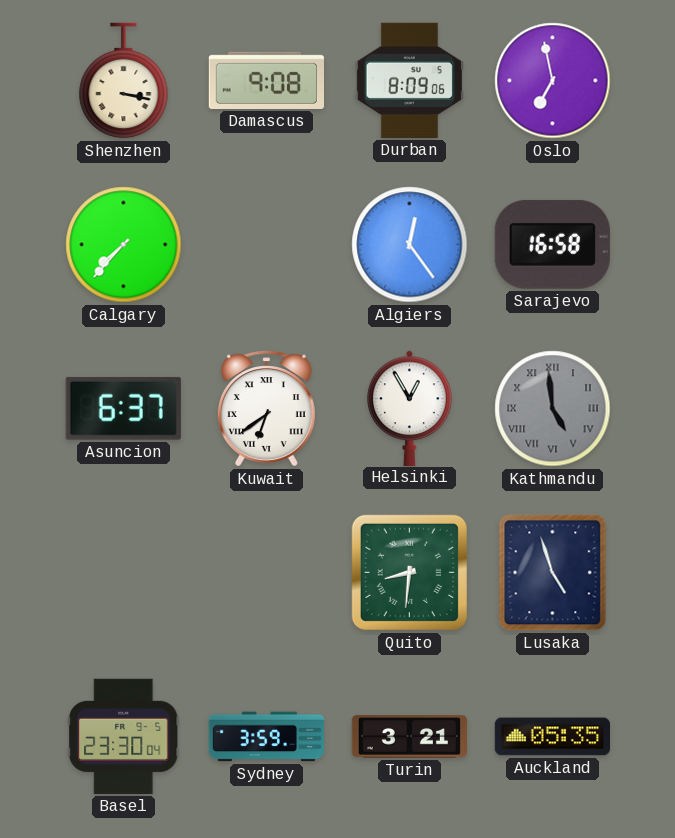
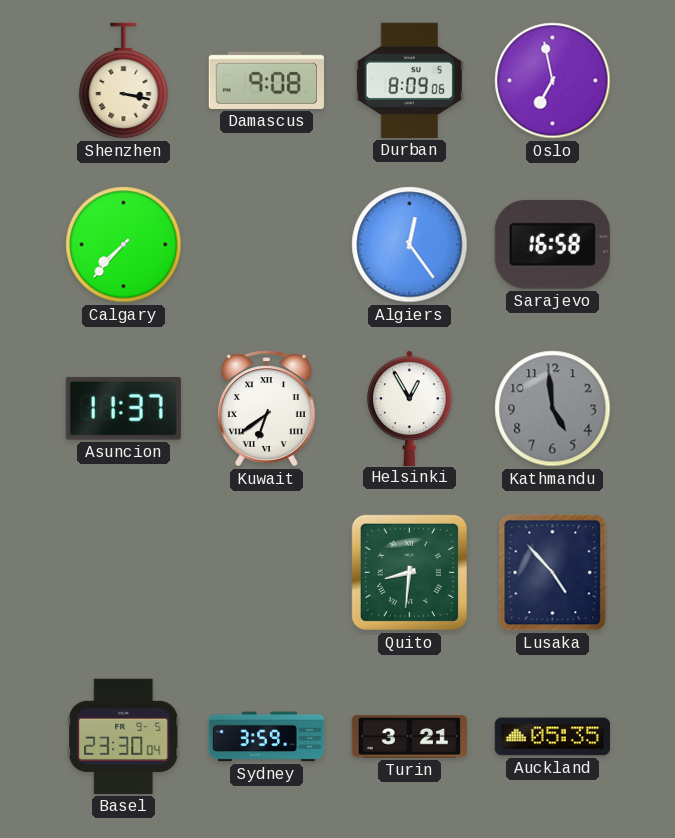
Asuncion: 6:37 -> 11:37 (123, 408)
Kathmandu numerals: Roman -> Arabic (553, 409)
Lusaka: 4:57 -> 4:53 (553, 573)
